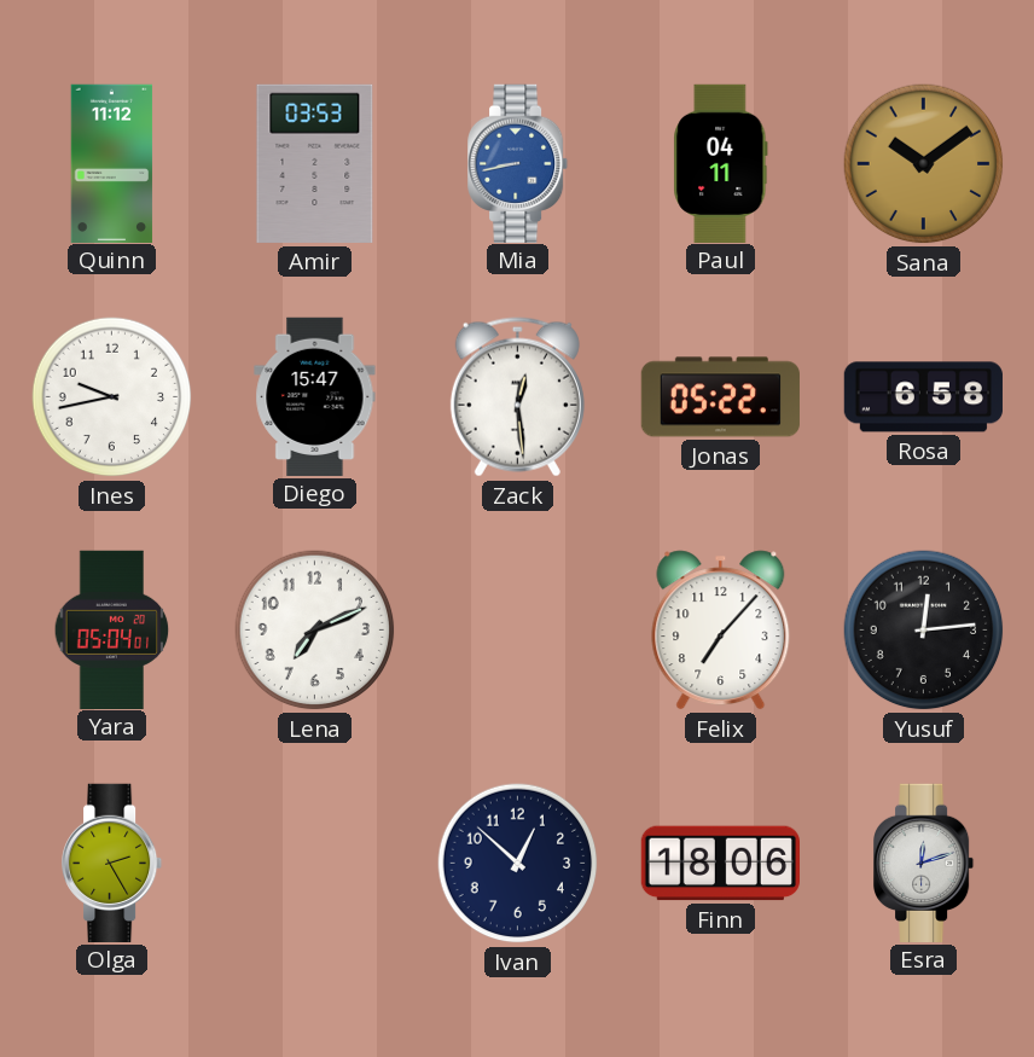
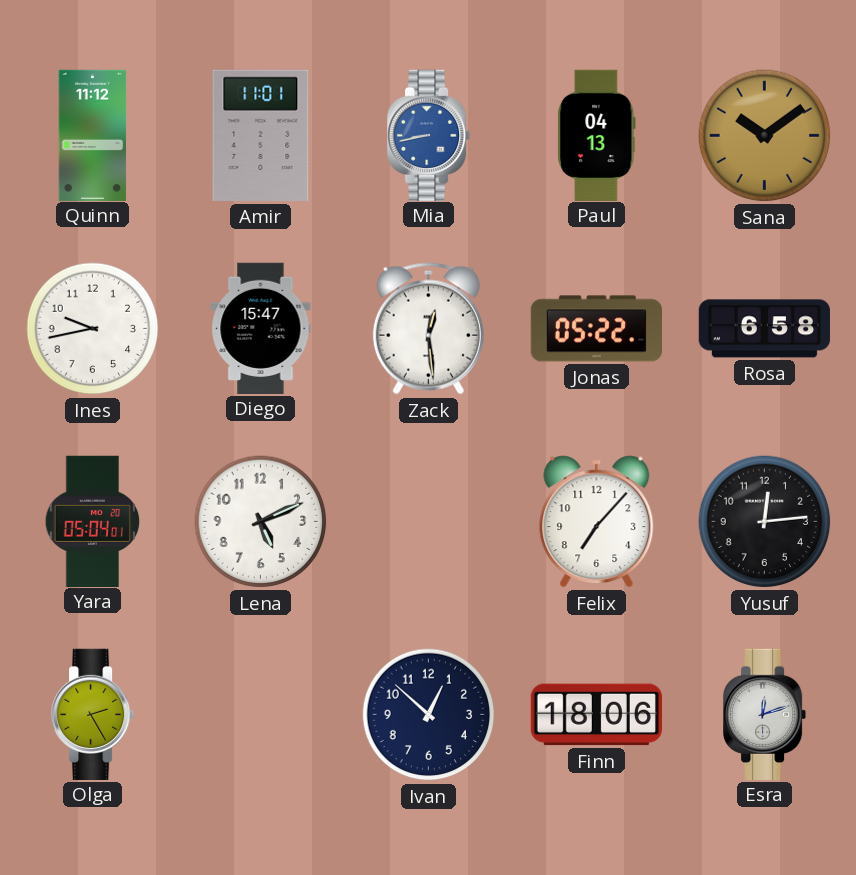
Amir: 03:53 -> 11:01 (261, 135)
Paul: 04:11 -> 04:13 (597, 135)
Lena: 7:11 -> 5:11 (261, 522)
